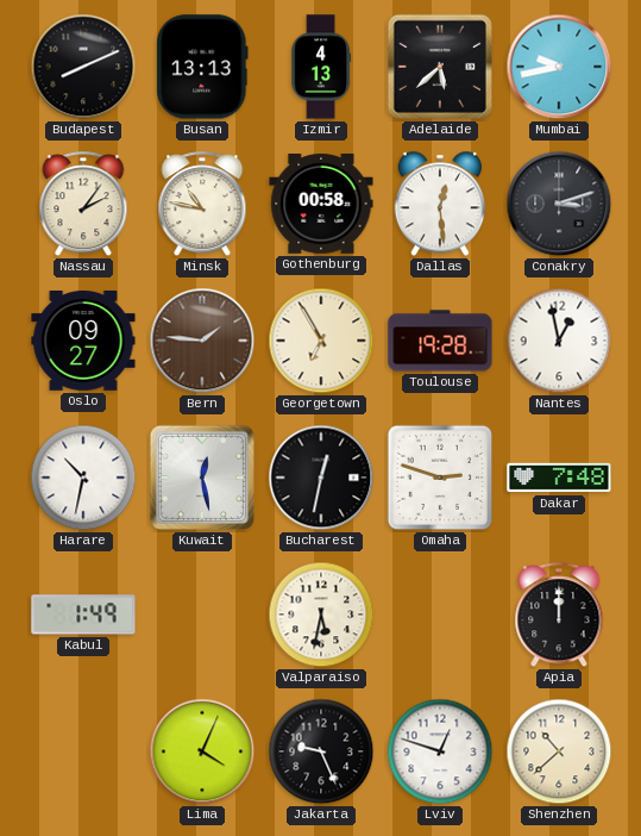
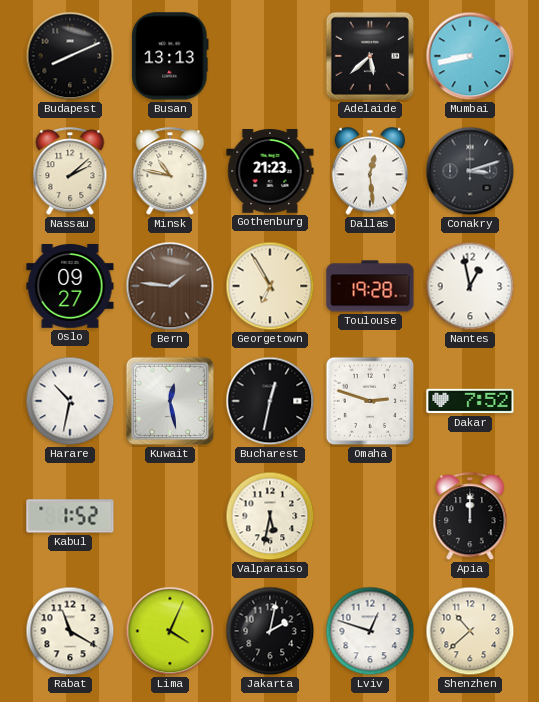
Izmir: 4:13 -> none (321, 67)
Mumbai: 9:43 -> 8:43 (470, 56)
Nassau: 2:06 -> 2:08 (70, 172)
Gothenburg: 00:58 -> 21:23 (270, 172)
Dakar: 7:48 -> 7:52 (470, 401)
Kabul: 1:49 -> 1:52 (70, 516)
Rabat: none -> 11:20 (70, 631)
Jakarta: 9:26 -> 2:02 (270, 631)
